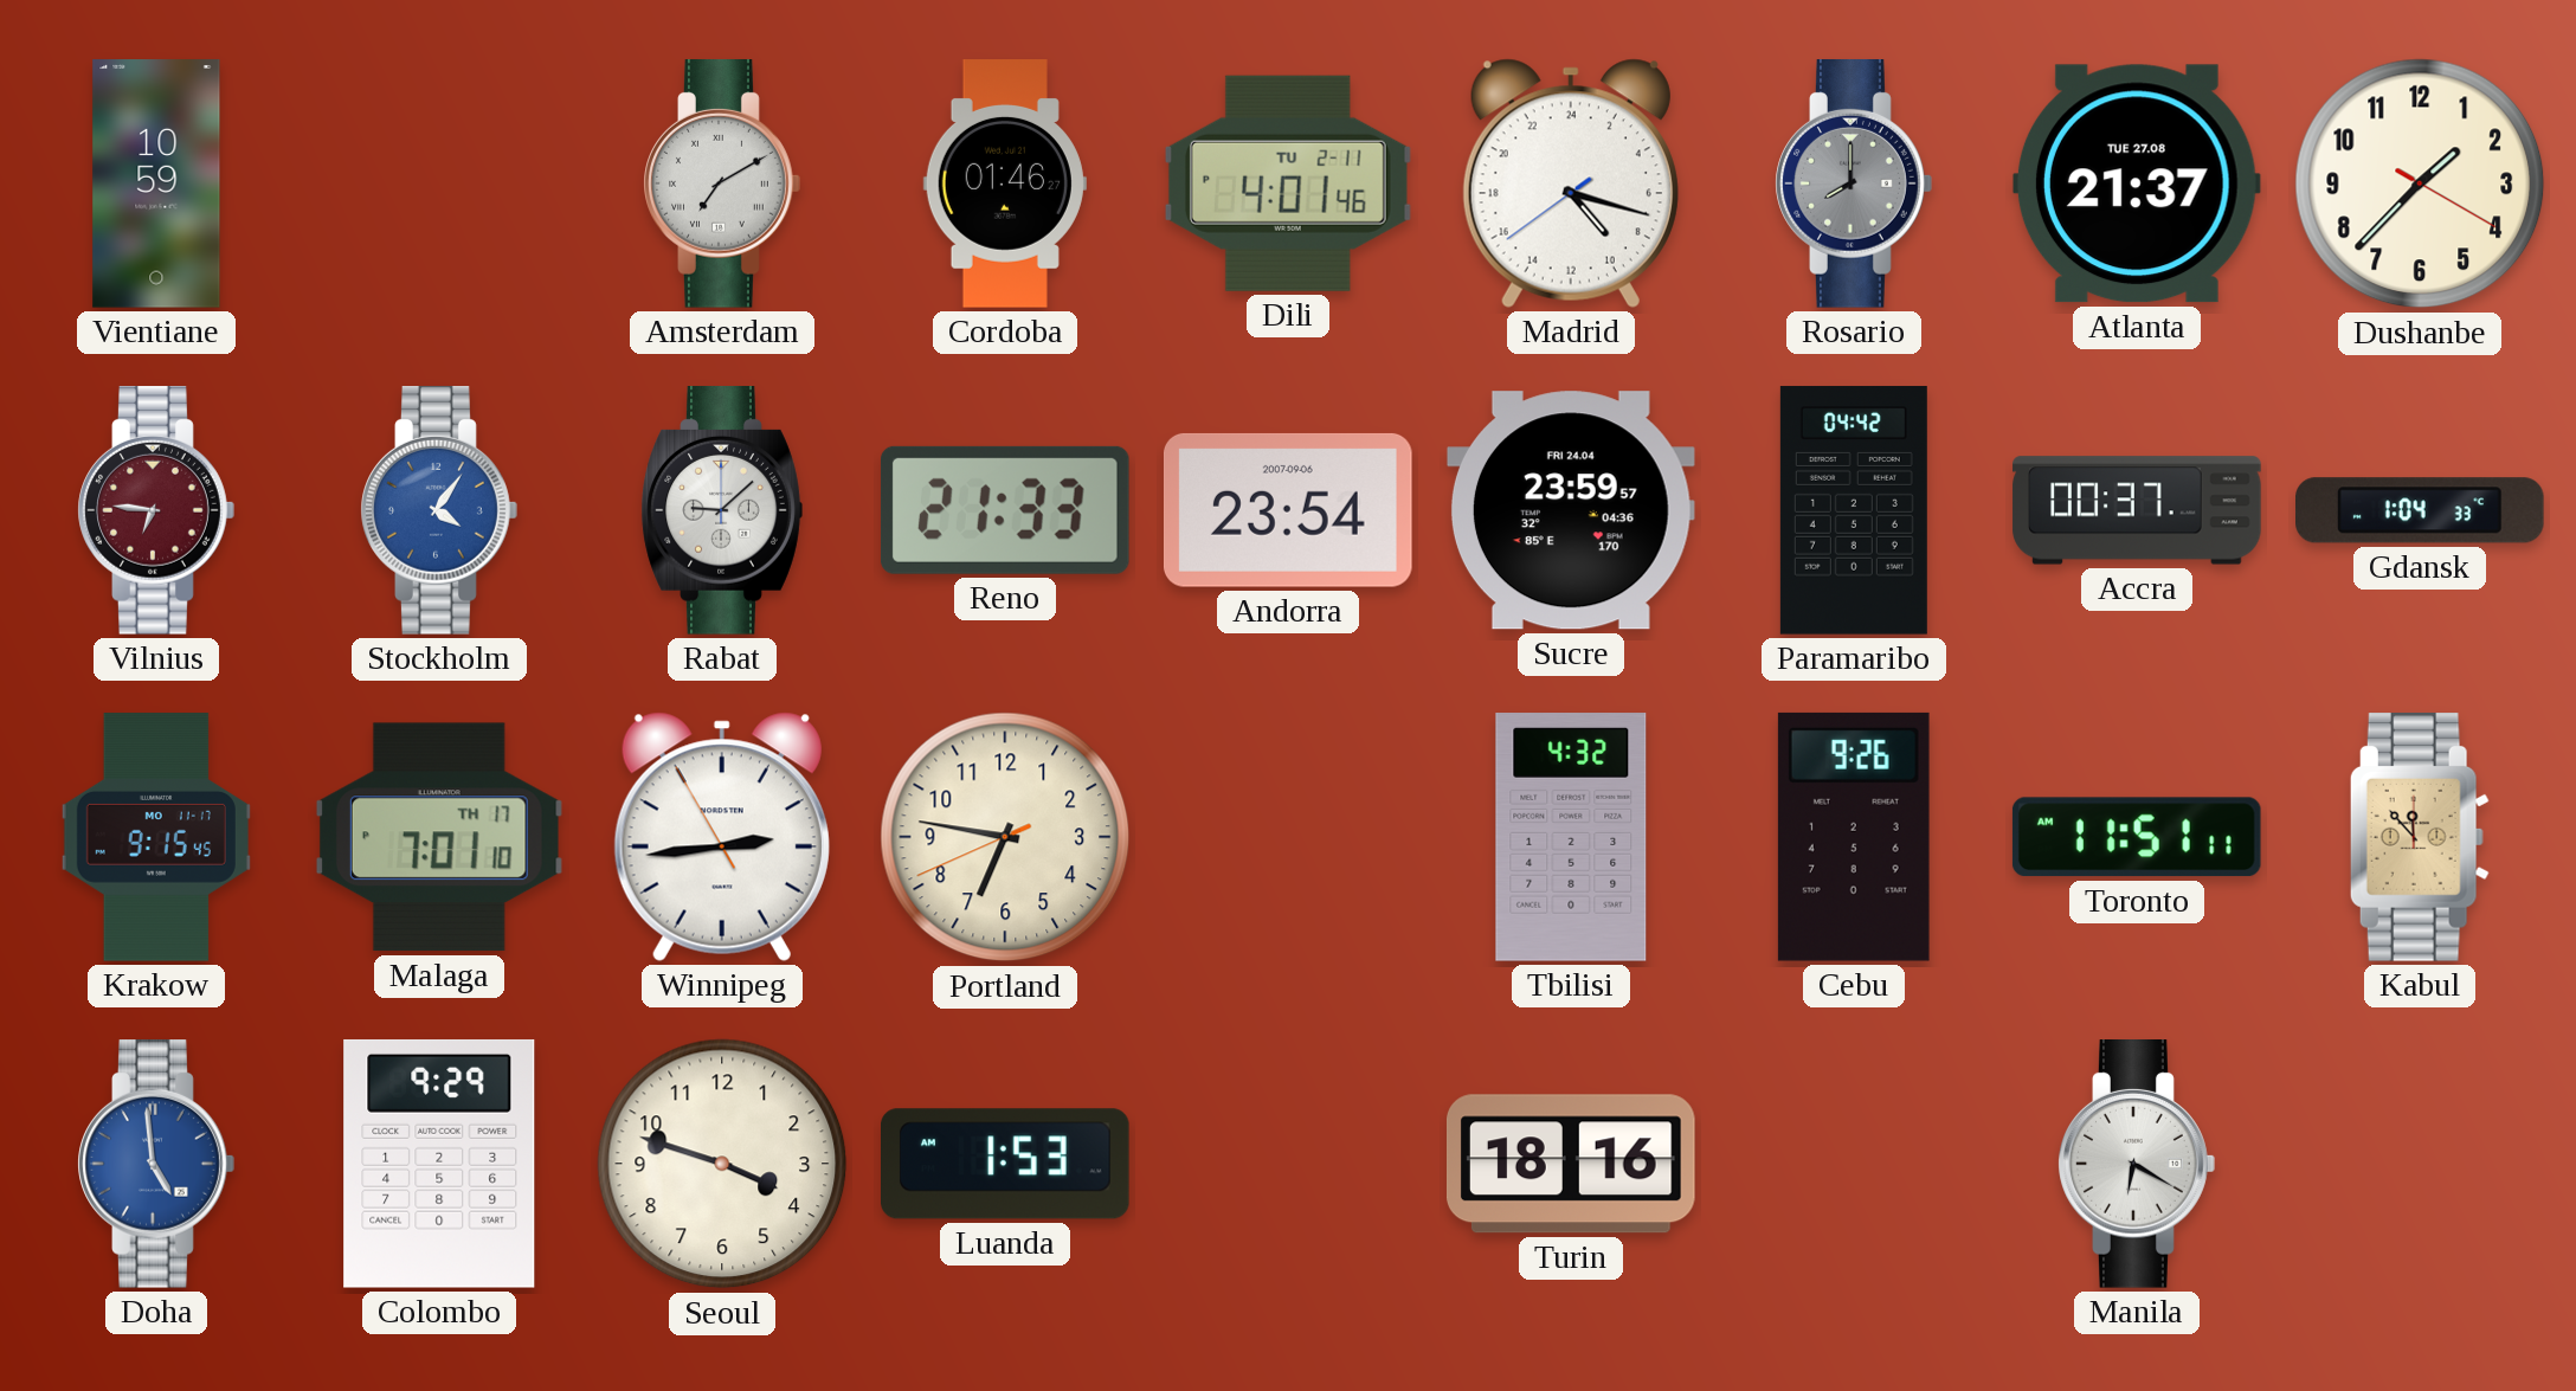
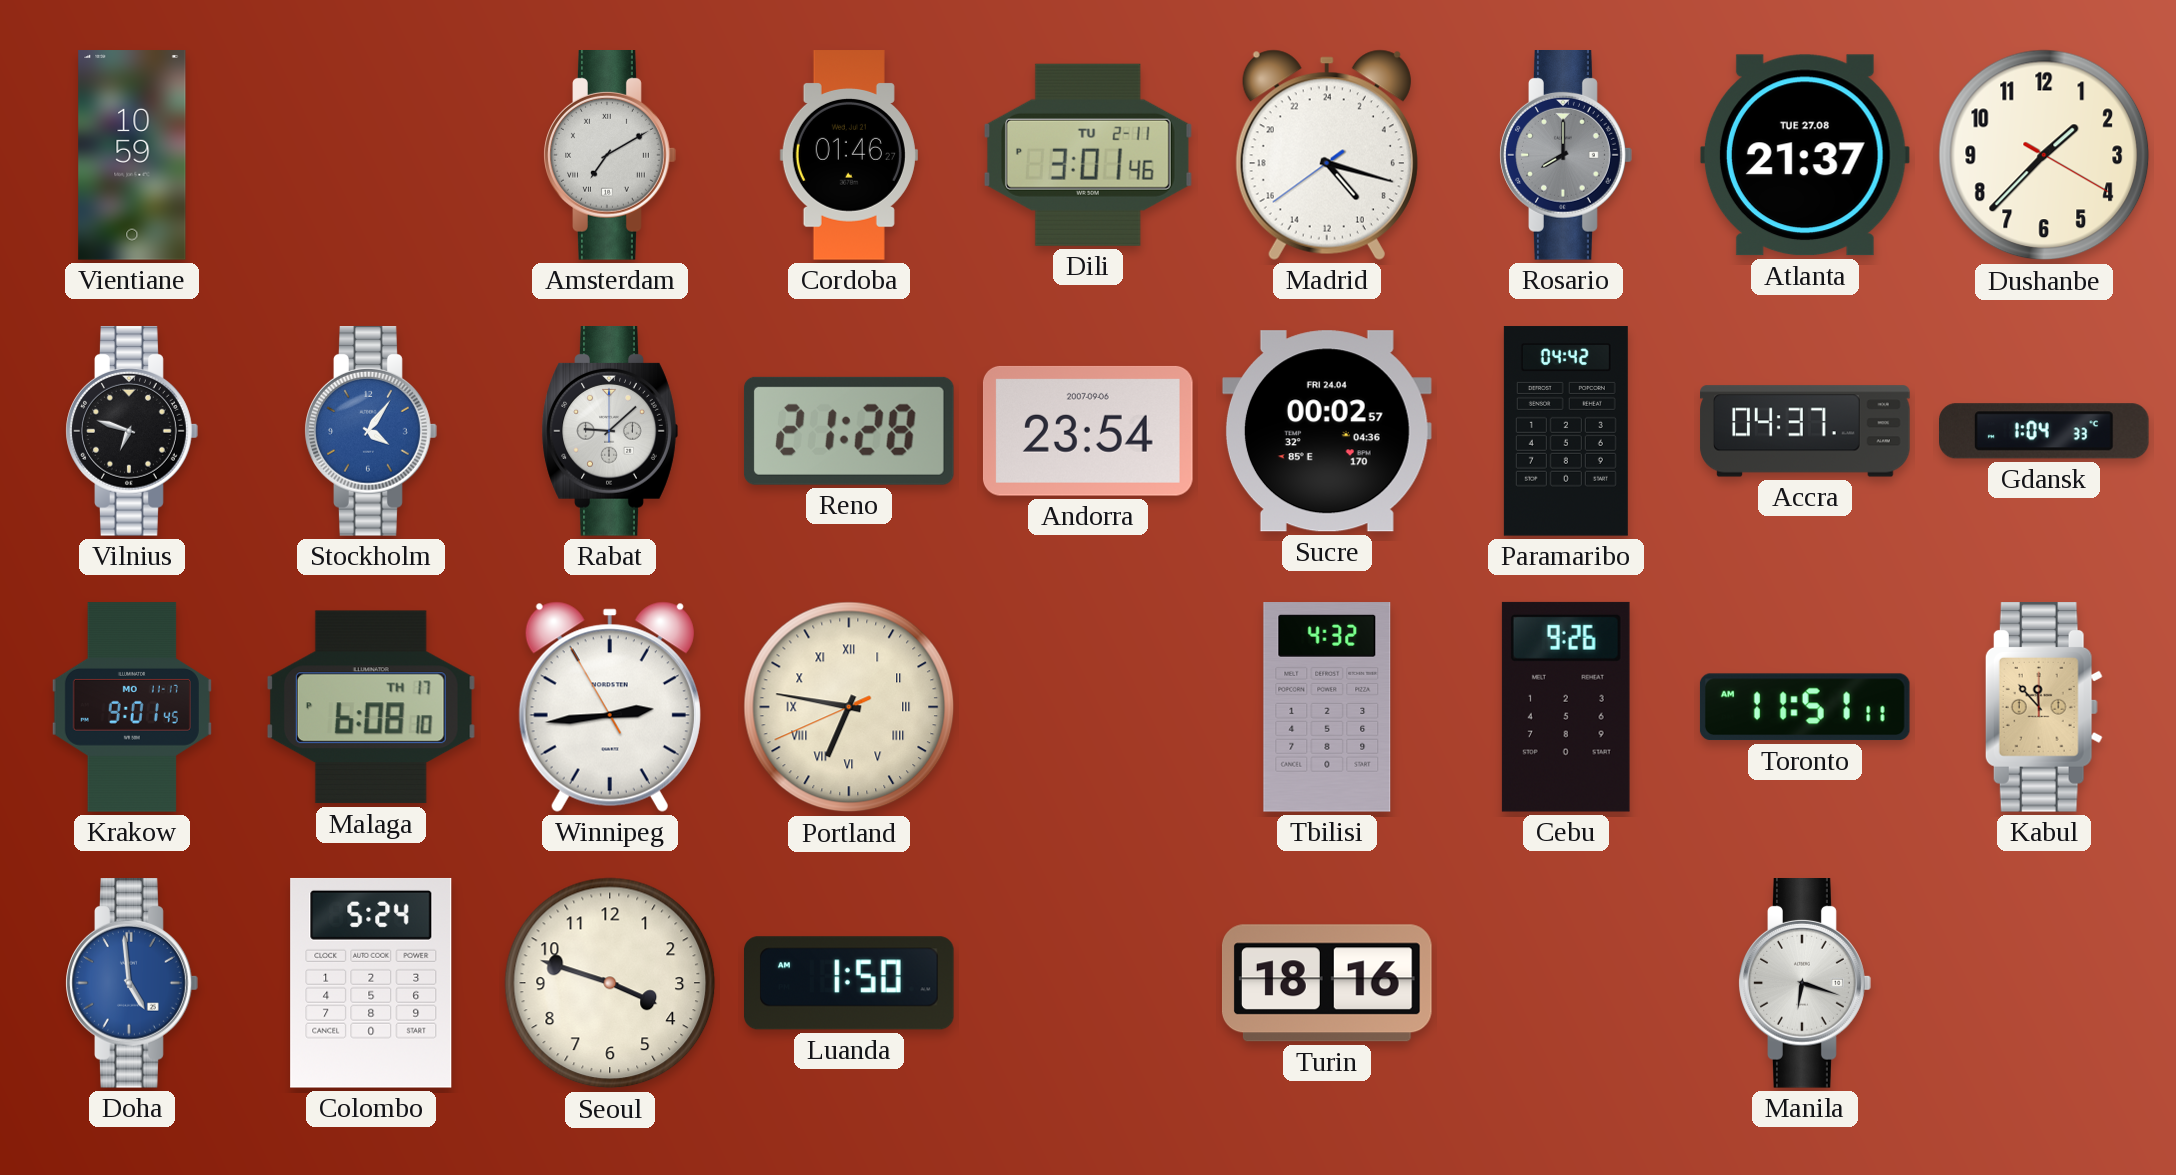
Dili: 4:01 -> 3:01 (1088, 155)
Vilnius: 6:46 -> 6:48 (132, 432)
Vilnius dial: burgundy -> black (132, 432)
Reno: 21:33 -> 21:28 (849, 431)
Sucre: 23:59 -> 00:02 (1327, 431)
Accra: 00:37 -> 04:37 (1805, 431)
Krakow: 9:15 -> 9:01 (132, 707)
Malaga: 7:01 -> 6:08 (371, 707)
Portland numerals: Arabic -> Roman (849, 707)
Colombo: 9:29 -> 5:24 (371, 983)
Luanda: 1:53 -> 1:50 (850, 983)
Manila: 6:20 -> 6:18 (1805, 984)
